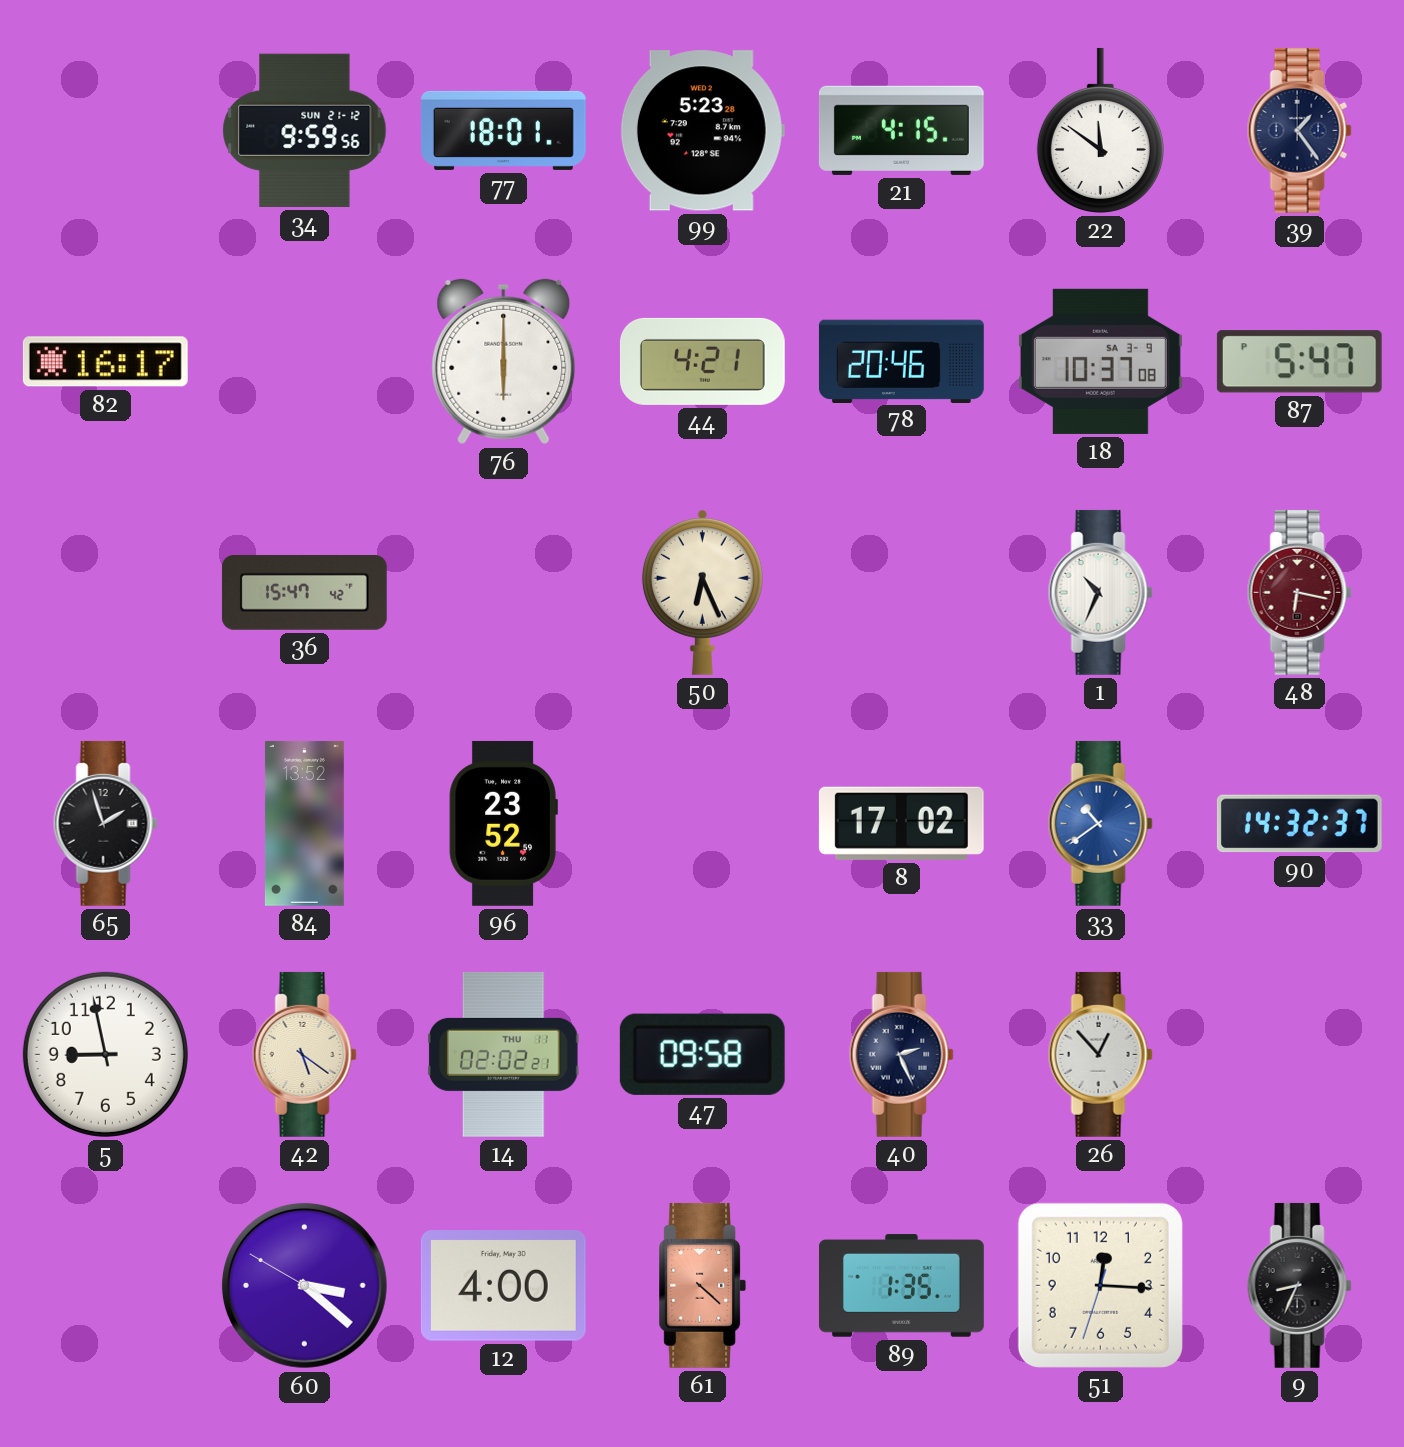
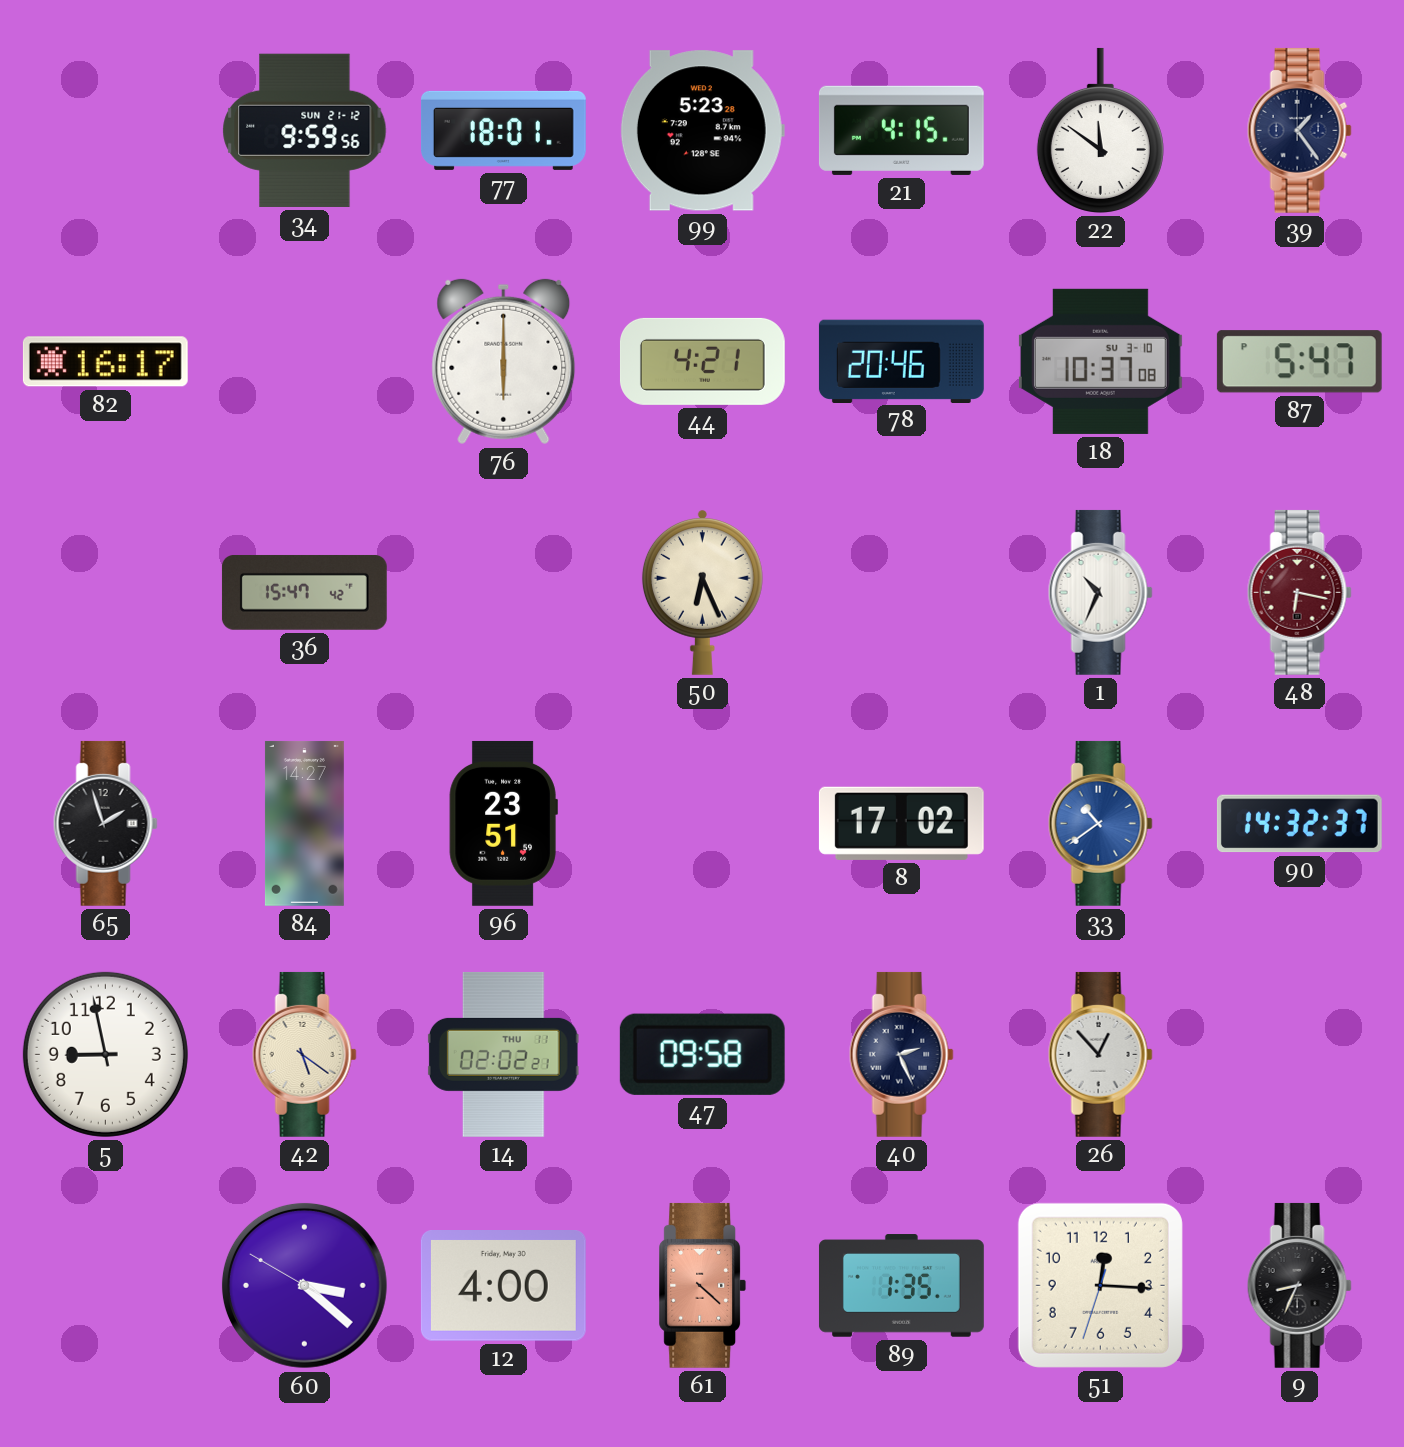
18 date: SA 3-9 -> SU 3-10 (1100, 361)
84: 13:52 -> 14:27 (304, 823)
96: 23:52 -> 23:51 (503, 823)
